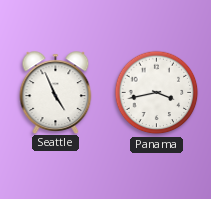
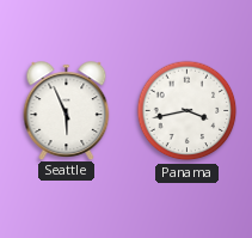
Seattle: 4:56 -> 5:56 (67, 110)
